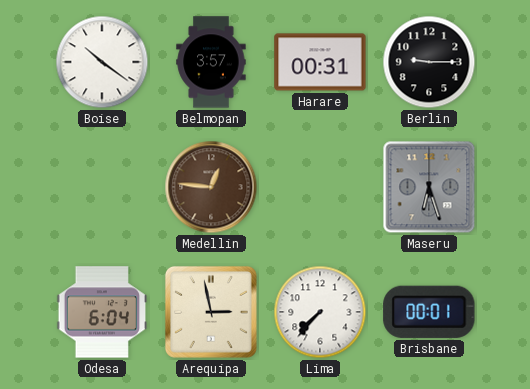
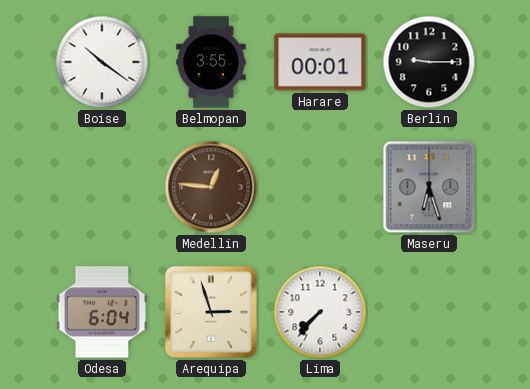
Belmopan: 3:57 -> 3:55 (211, 62)
Harare: 00:31 -> 00:01 (320, 62)
Arequipa: 2:58 -> 2:57 (211, 312)
Brisbane: 00:01 -> none (429, 312)
